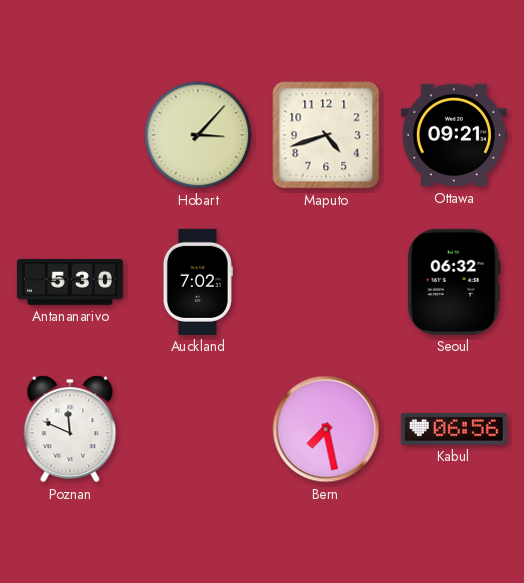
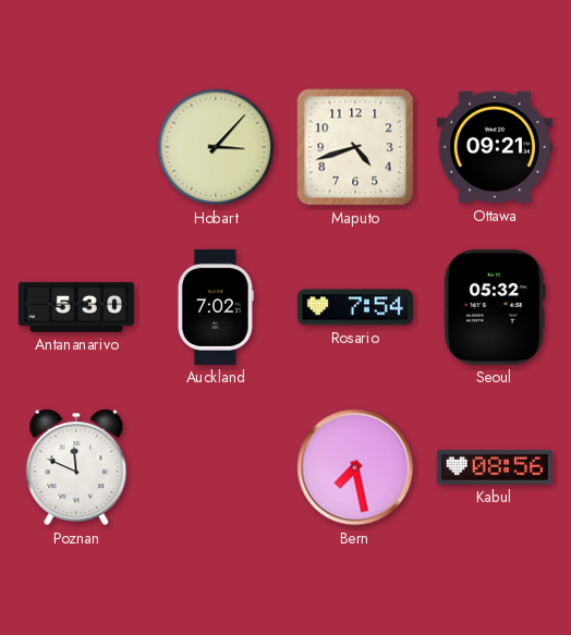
Rosario: none -> 7:54 (355, 307)
Seoul: 06:32 -> 05:32 (495, 307)
Kabul: 06:56 -> 08:56 (495, 467)
